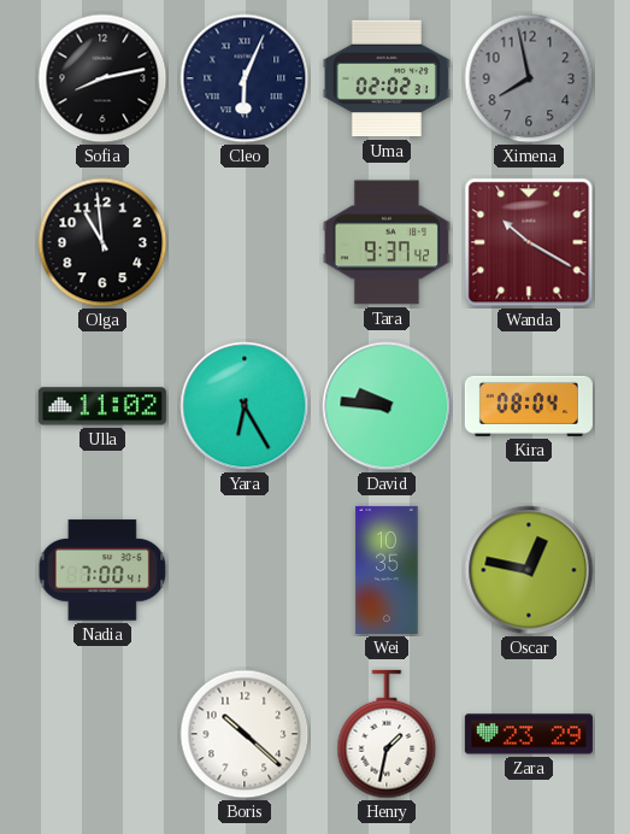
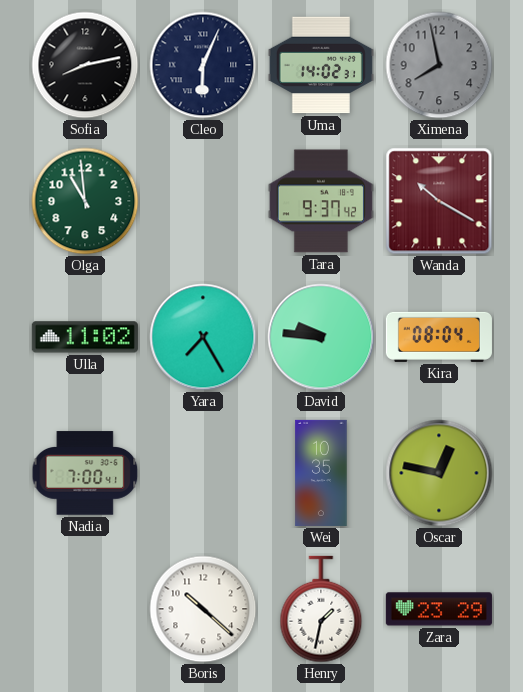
Uma: 02:02 -> 14:02 (321, 65)
Olga dial: black -> green (85, 201)
Yara: 6:25 -> 7:25 (203, 337)
